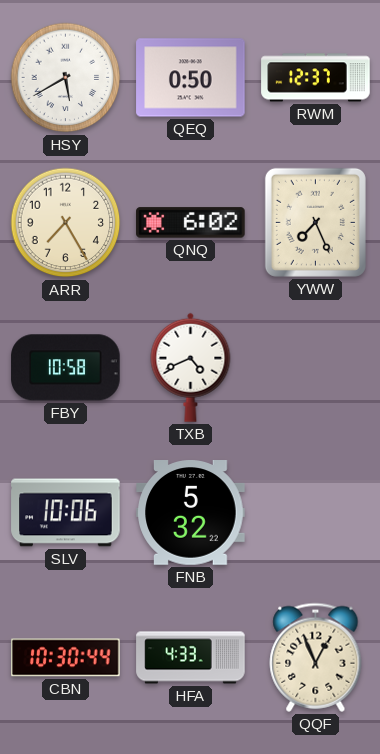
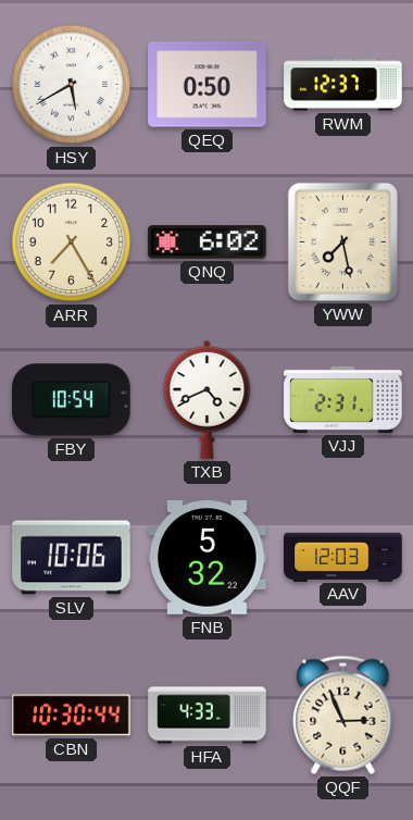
YWW: 7:26 -> 7:28 (342, 241)
FBY: 10:58 -> 10:54 (72, 400)
VJJ: none -> 2:31 (343, 399)
AAV: none -> 12:03 (343, 557)
QQF: 12:56 -> 2:56 (343, 715)
